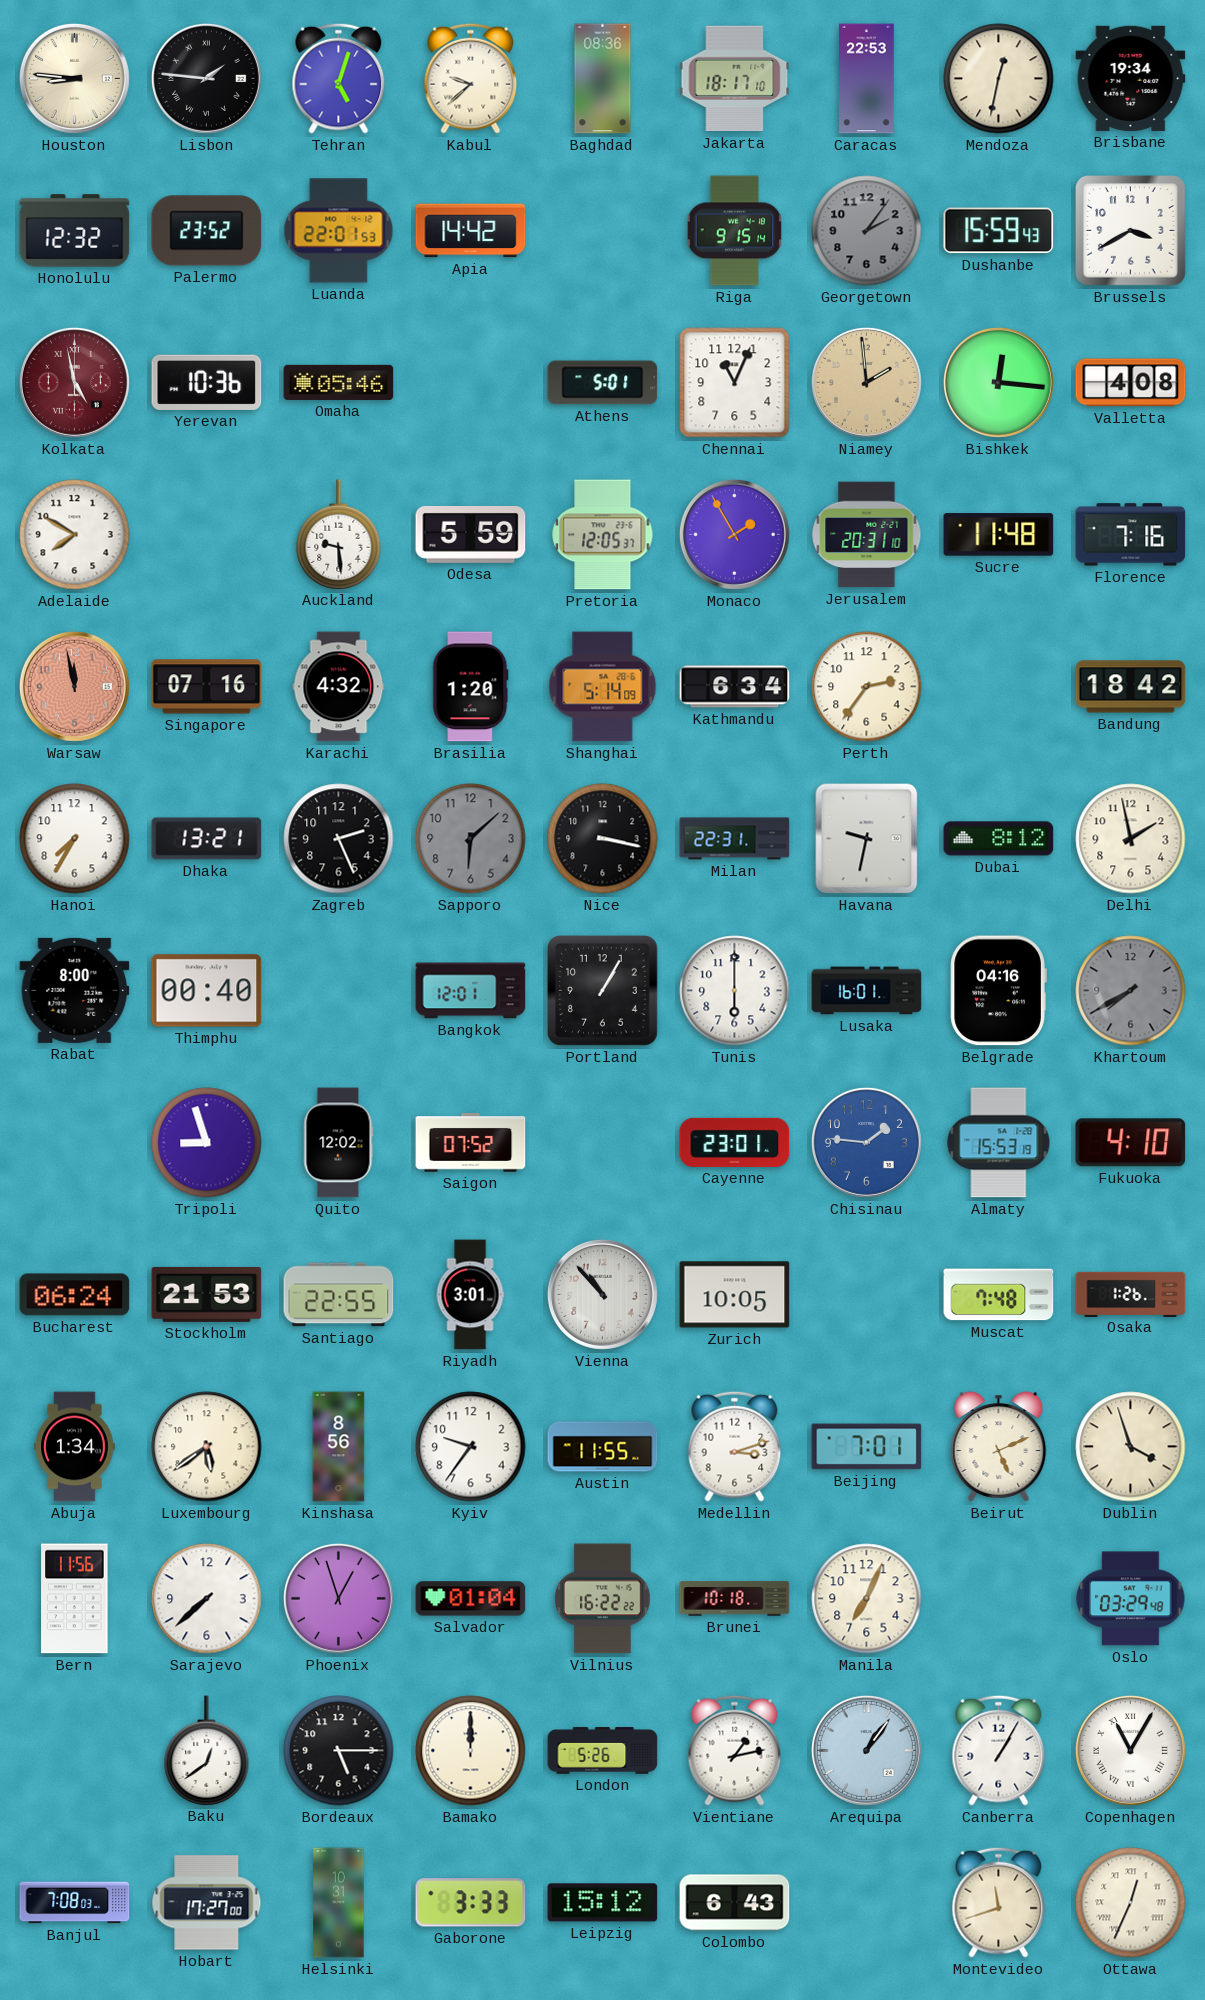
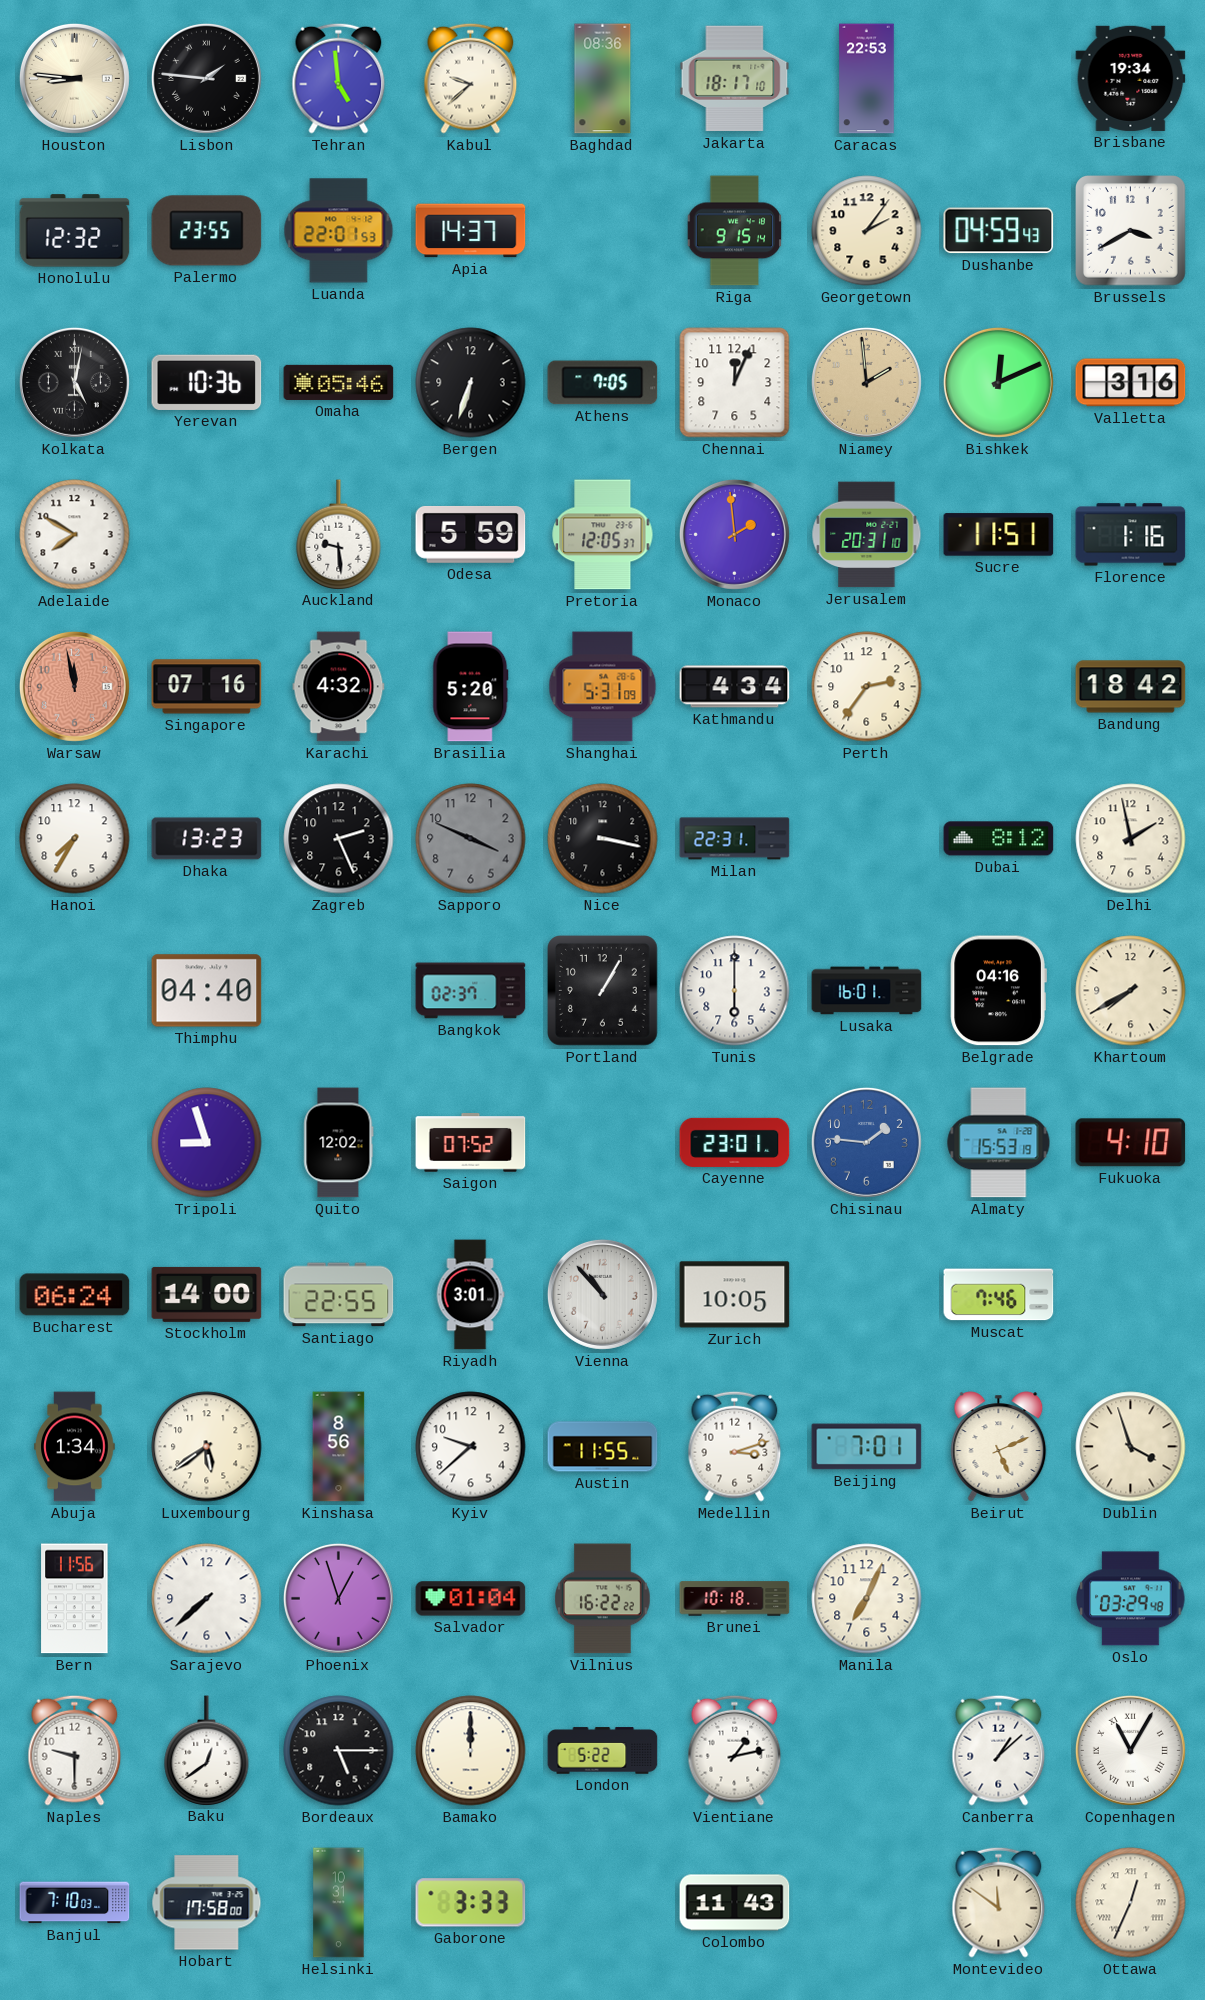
Tehran: 5:03 -> 4:59 (339, 78)
Mendoza: 12:32 -> none (999, 79)
Palermo: 23:52 -> 23:55 (207, 231)
Apia: 14:42 -> 14:37 (471, 231)
Georgetown dial: grey -> cream (867, 231)
Dushanbe: 15:59 -> 04:59 (999, 231)
Kolkata: 4:58 -> 5:02 (74, 382)
Kolkata dial: burgundy -> black (74, 382)
Bergen: none -> 6:33 (471, 383)
Athens: 5:01 -> 7:05 (603, 383)
Chennai: 11:04 -> 12:04 (735, 383)
Bishkek: 12:16 -> 12:11 (998, 382)
Valletta: 4:08 -> 3:16 (1131, 383)
Monaco: 1:55 -> 1:59 (734, 534)
Sucre: 11:48 -> 11:51 (999, 535)
Florence: 7:16 -> 1:16 (1131, 535)
Brasilia: 1:20 -> 5:20 (471, 687)
Shanghai: 5:14 -> 5:31 (603, 687)
Kathmandu: 6:34 -> 4:34 (735, 687)
Dhaka: 13:21 -> 13:23 (207, 839)
Sapporo: 6:08 -> 3:49 (471, 839)
Havana: 9:32 -> none (867, 839)
Rabat: 8:00 -> none (75, 990)
Thimphu: 00:40 -> 04:40 (207, 991)
Bangkok: 12:01 -> 02:37 (471, 991)
Khartoum dial: grey -> cream (1131, 991)
Stockholm: 21:53 -> 14:00 (207, 1294)
Muscat: 7:48 -> 7:46 (999, 1295)
Osaka: 1:26 -> none (1131, 1294)
Kyiv: 9:36 -> 9:38 (471, 1447)
Naples: none -> 9:30 (75, 1750)
London: 5:26 -> 5:22 (603, 1751)
Arequipa: 1:06 -> none (866, 1750)
Canberra: 1:05 -> 1:08 (999, 1750)
Banjul: 7:08 -> 7:10 (75, 1903)
Hobart: 17:27 -> 17:58 (207, 1903)
Leipzig: 15:12 -> none (603, 1903)
Colombo: 6:43 -> 11:43 (735, 1903)
Montevideo: 11:42 -> 11:51 (999, 1902)
